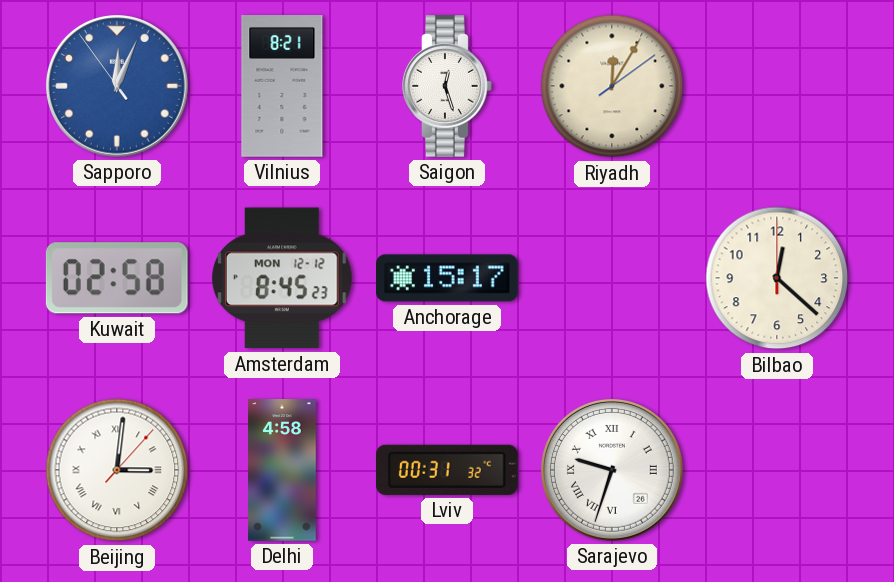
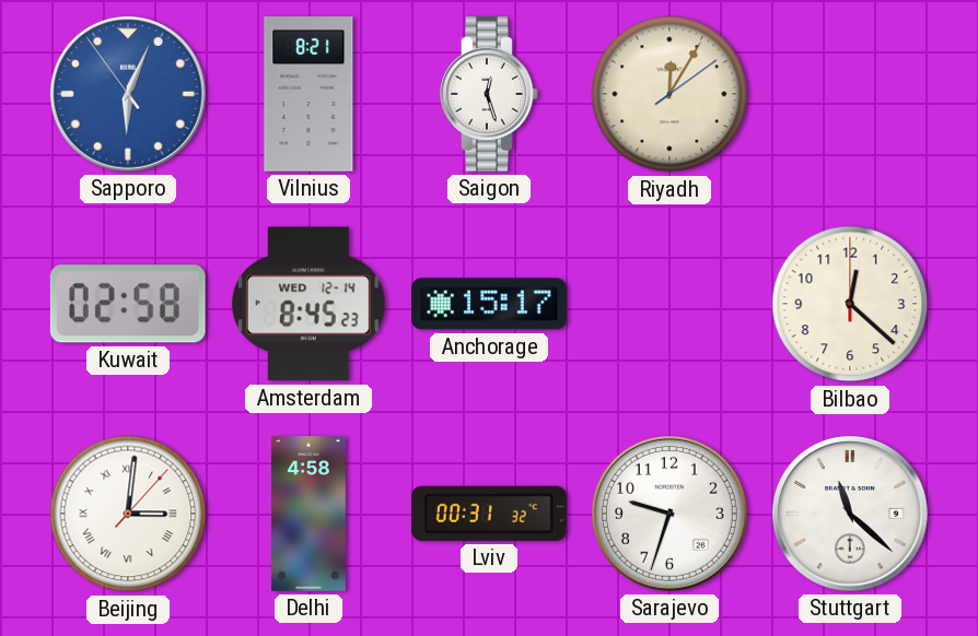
Sapporo: 12:03 -> 6:03 (128, 94)
Amsterdam date: MON 12-12 -> WED 12-14 (308, 304)
Sarajevo numerals: Roman -> Arabic (670, 514)
Stuttgart: none -> 11:22 (850, 514)
